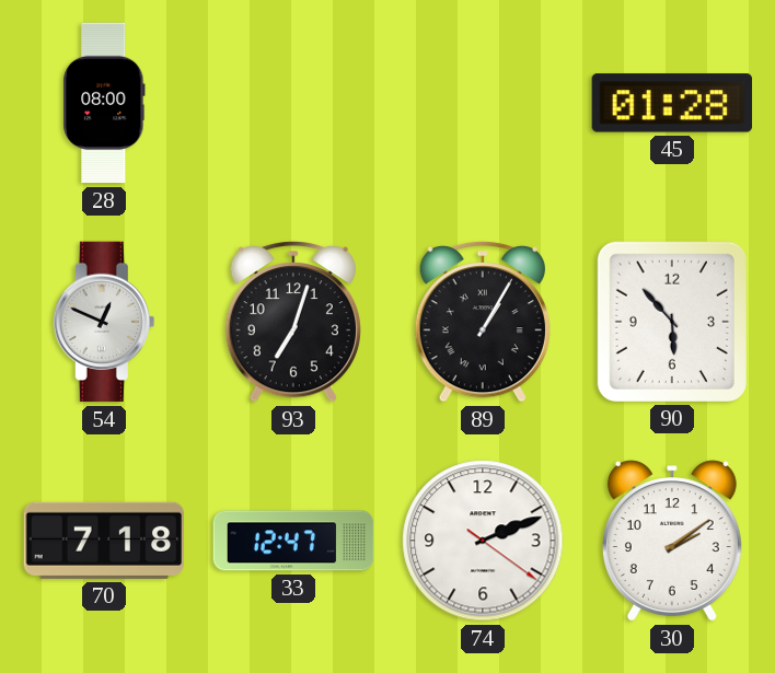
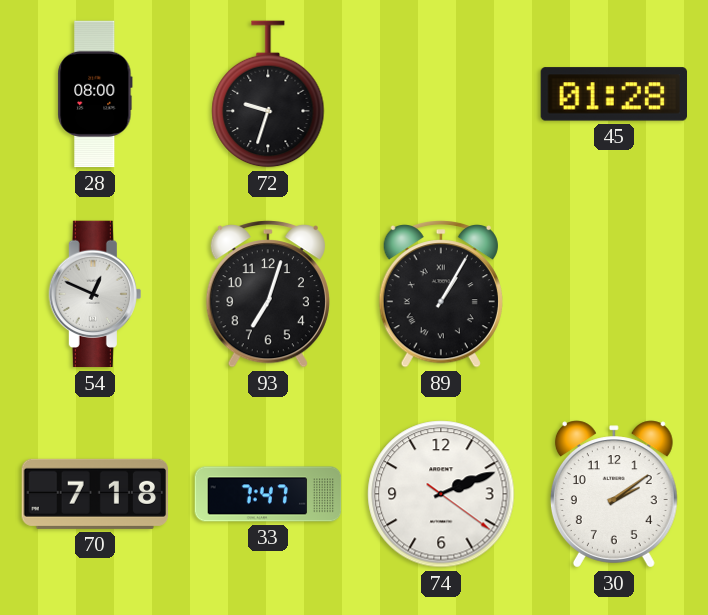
72: none -> 9:33 (268, 94)
90: 5:53 -> none (671, 321)
33: 12:47 -> 7:47 (268, 494)
